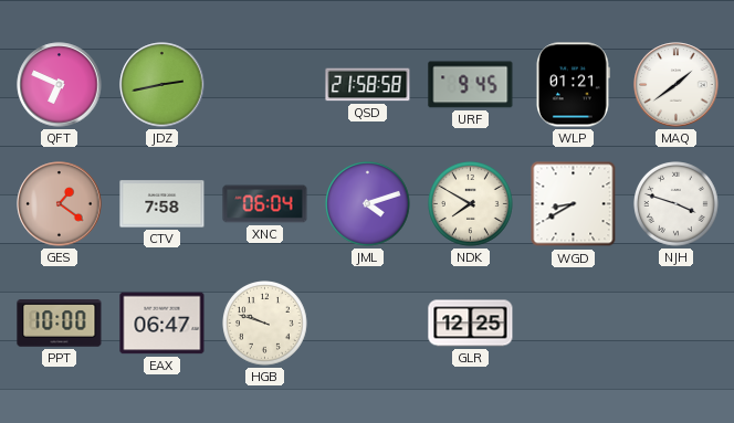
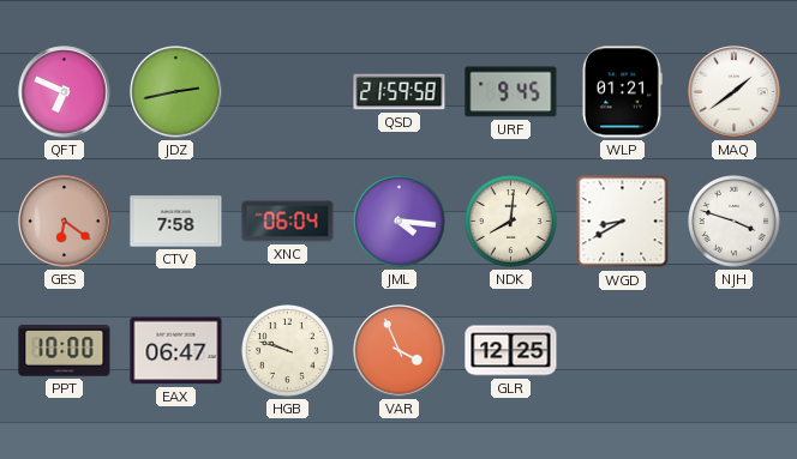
QSD: 21:58 -> 21:59 (400, 92)
GES: 1:21 -> 6:21 (65, 222)
JML: 4:12 -> 4:16 (400, 222)
NDK: 7:50 -> 8:01 (511, 222)
VAR: none -> 3:56 (400, 351)
